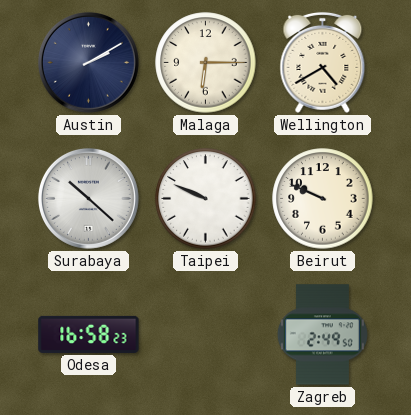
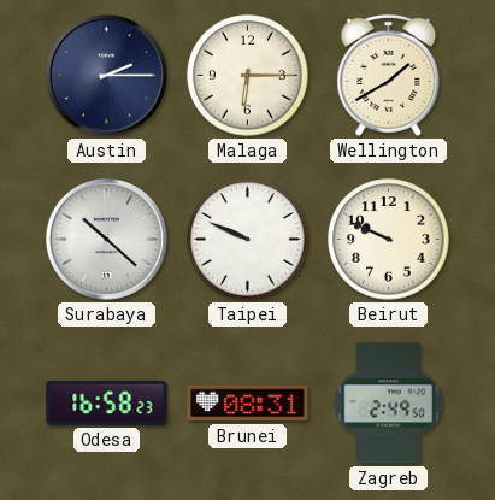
Austin: 2:10 -> 2:15 (106, 75)
Wellington: 4:40 -> 1:40 (389, 75)
Brunei: none -> 08:31 (248, 404)
